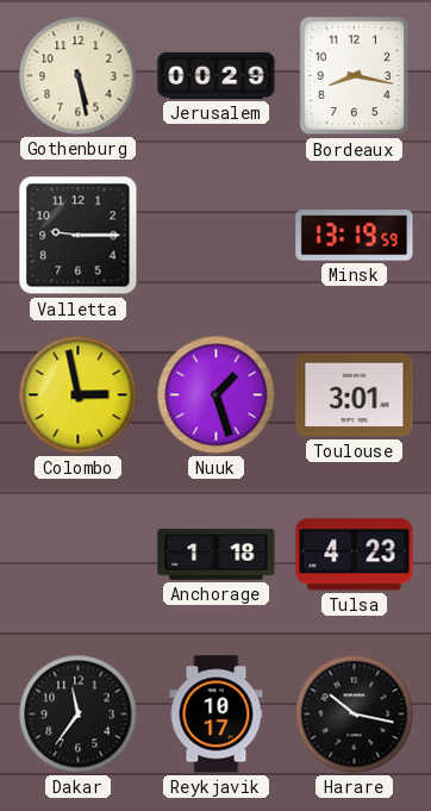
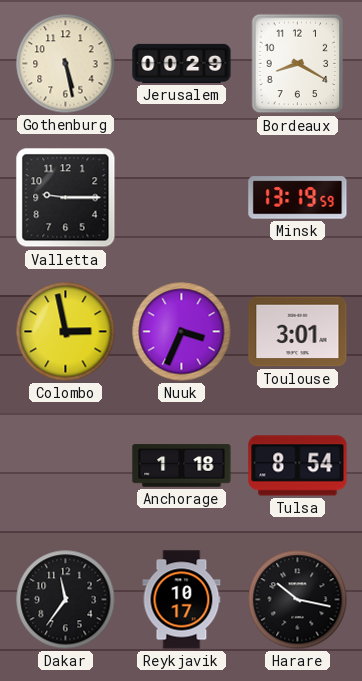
Bordeaux: 8:17 -> 8:20 (298, 64)
Nuuk: 1:27 -> 3:34 (182, 332)
Tulsa: 4:23 -> 8:54 (298, 466)
